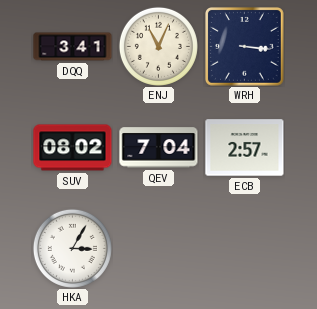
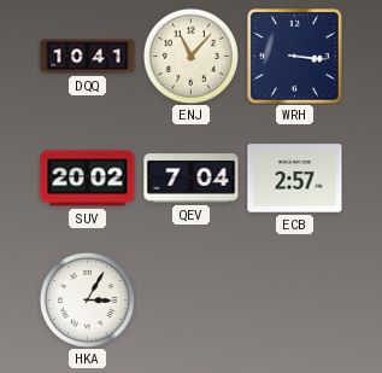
DQQ: 3:41 -> 10:41 (88, 57)
ENJ: 11:04 -> 11:07 (190, 56)
SUV: 08:02 -> 20:02 (88, 179)
